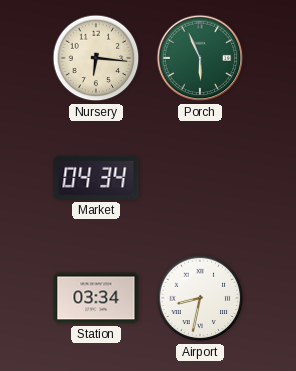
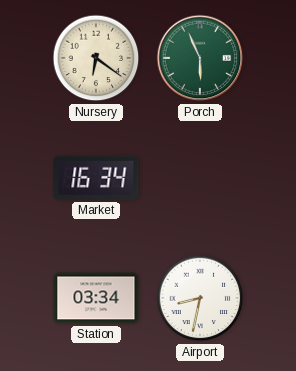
Nursery: 6:16 -> 6:21 (96, 58)
Market: 04:34 -> 16:34 (96, 178)
